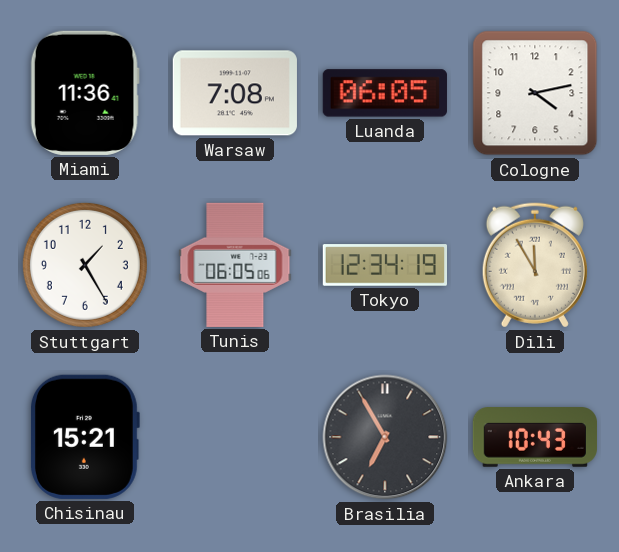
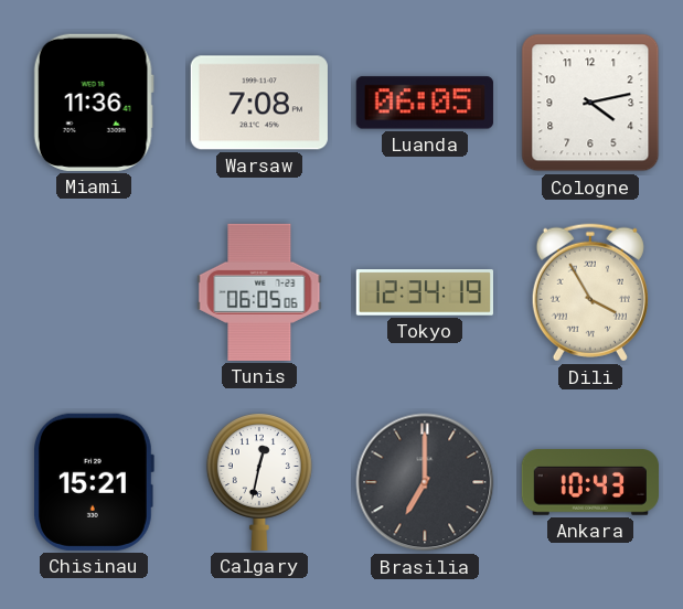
Stuttgart: 1:25 -> none (85, 265)
Dili: 11:55 -> 3:55 (590, 292)
Calgary: none -> 12:32 (259, 482)
Brasilia: 6:55 -> 7:00 (425, 482)
